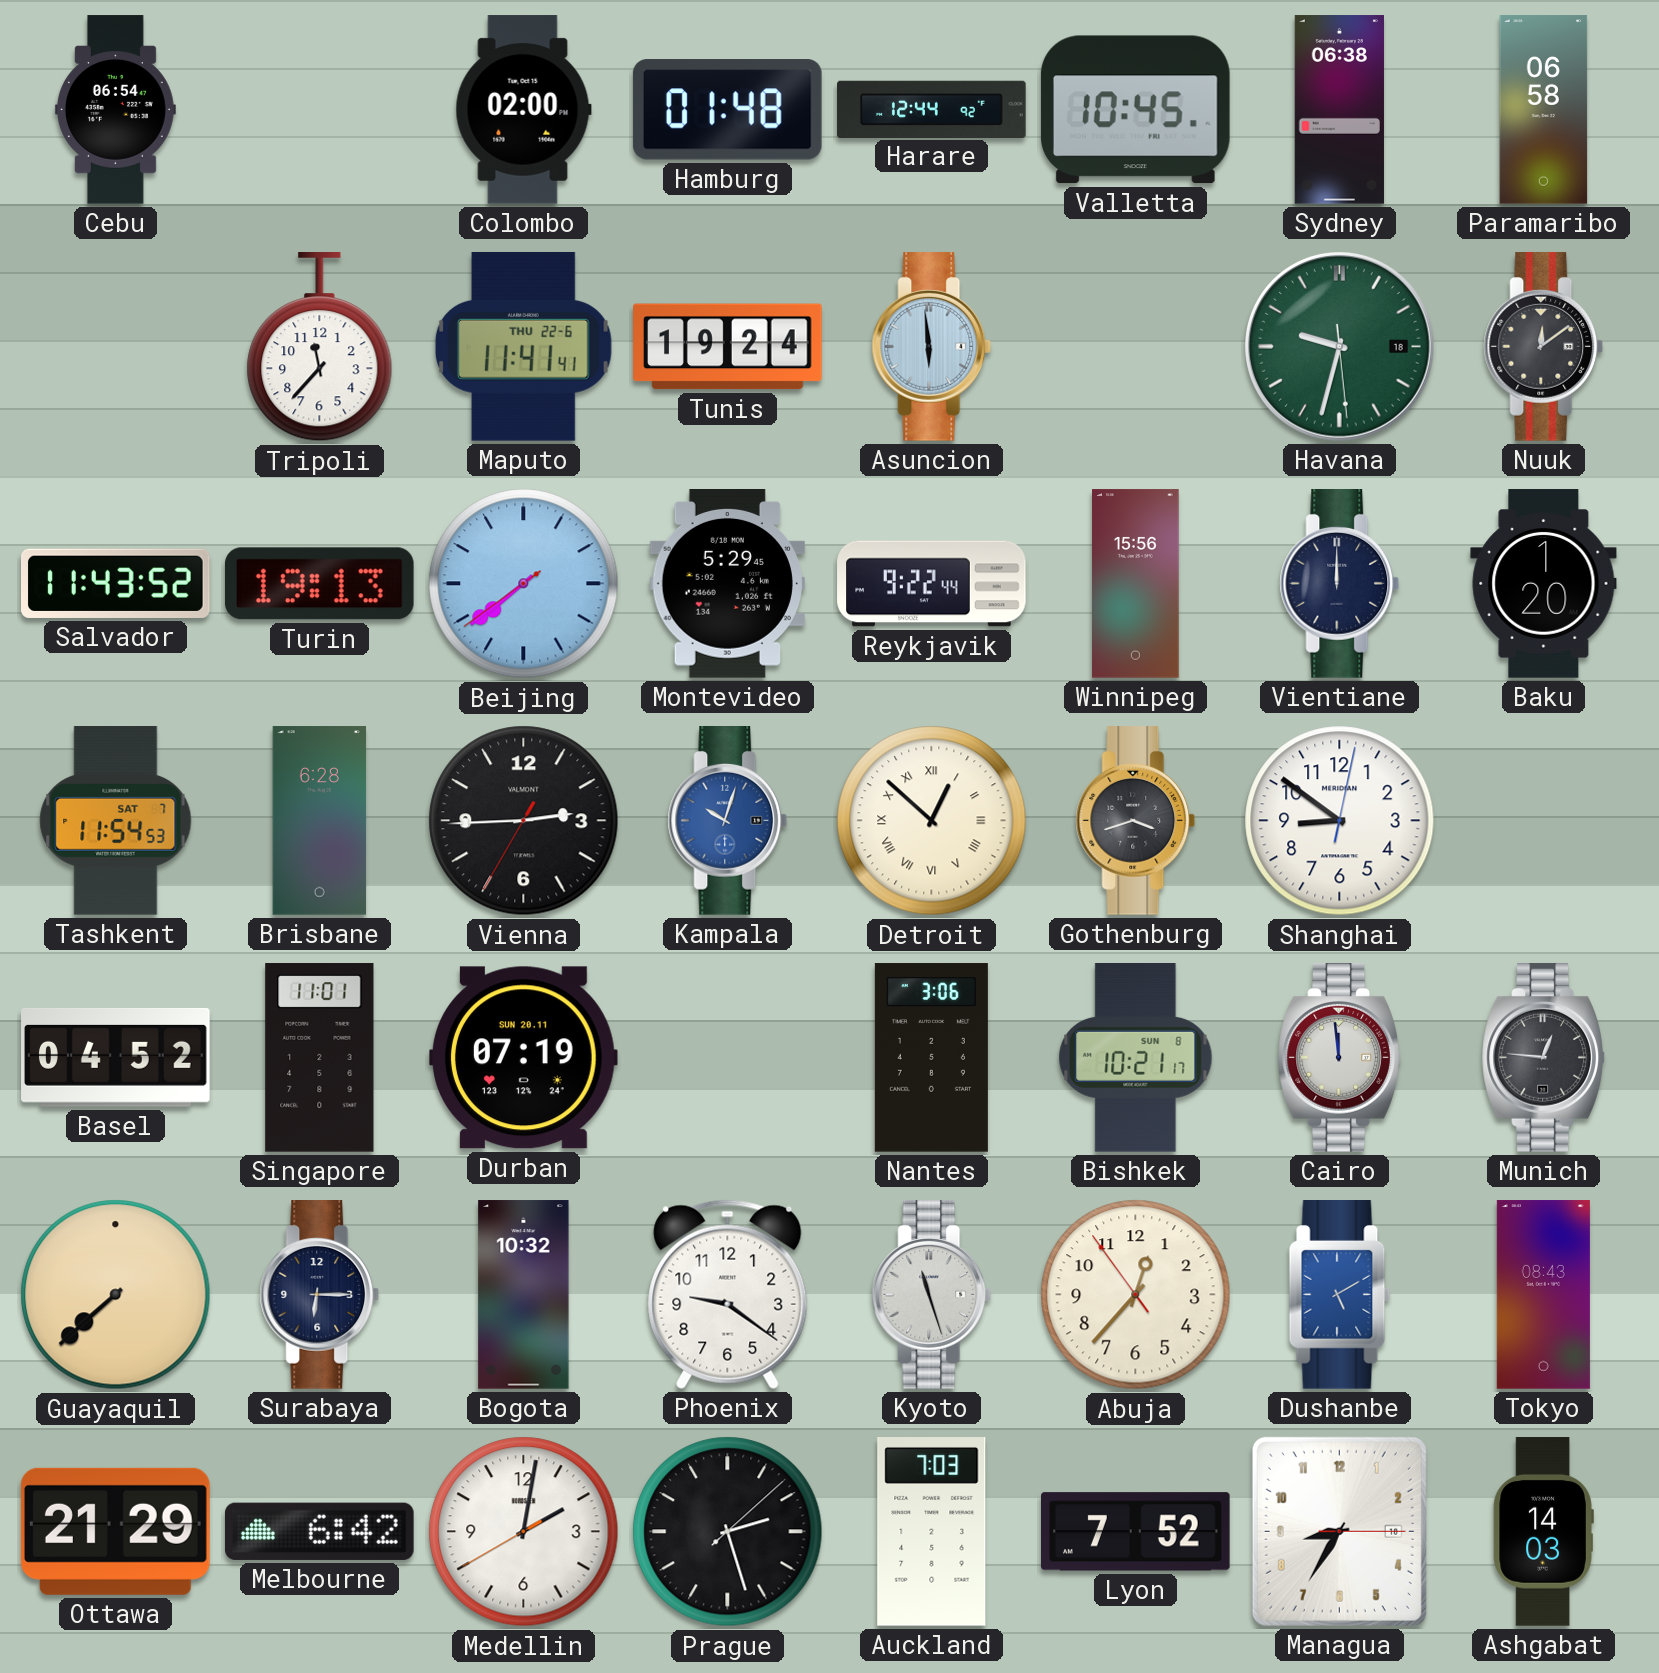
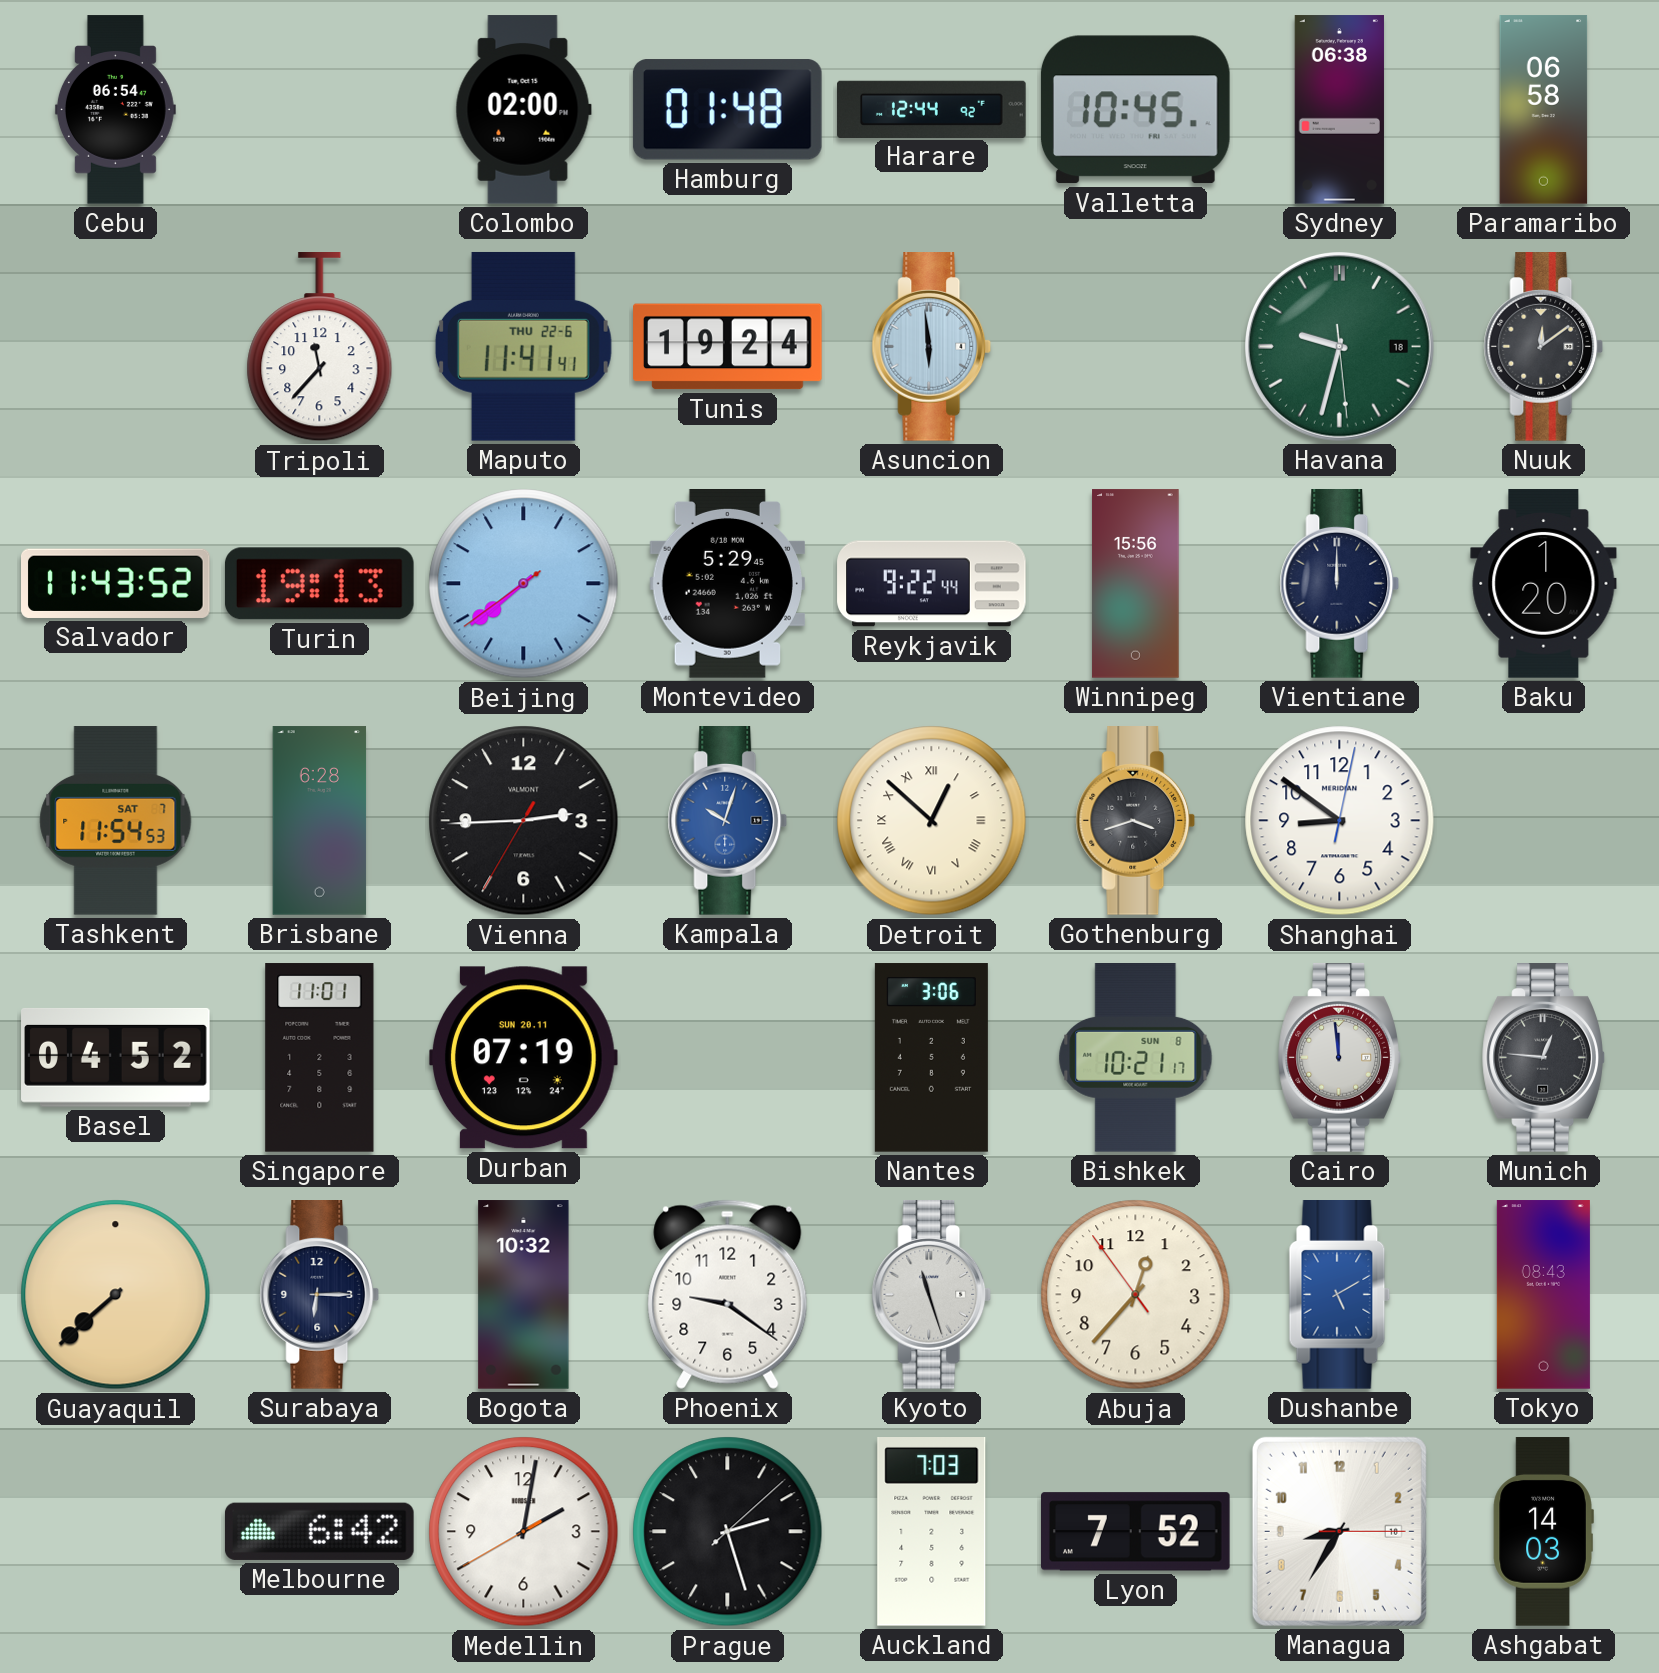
Ottawa: 21:29 -> none (115, 1531)
